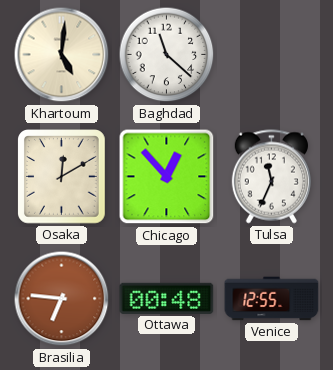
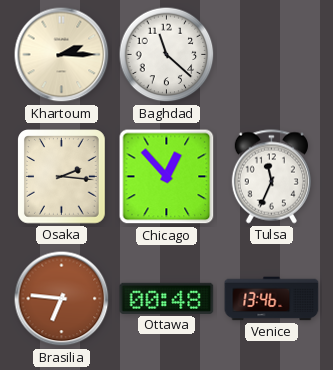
Khartoum: 5:01 -> 2:15 (62, 55)
Osaka: 12:10 -> 2:16 (62, 177)
Venice: 12:55 -> 13:46 (272, 299)
